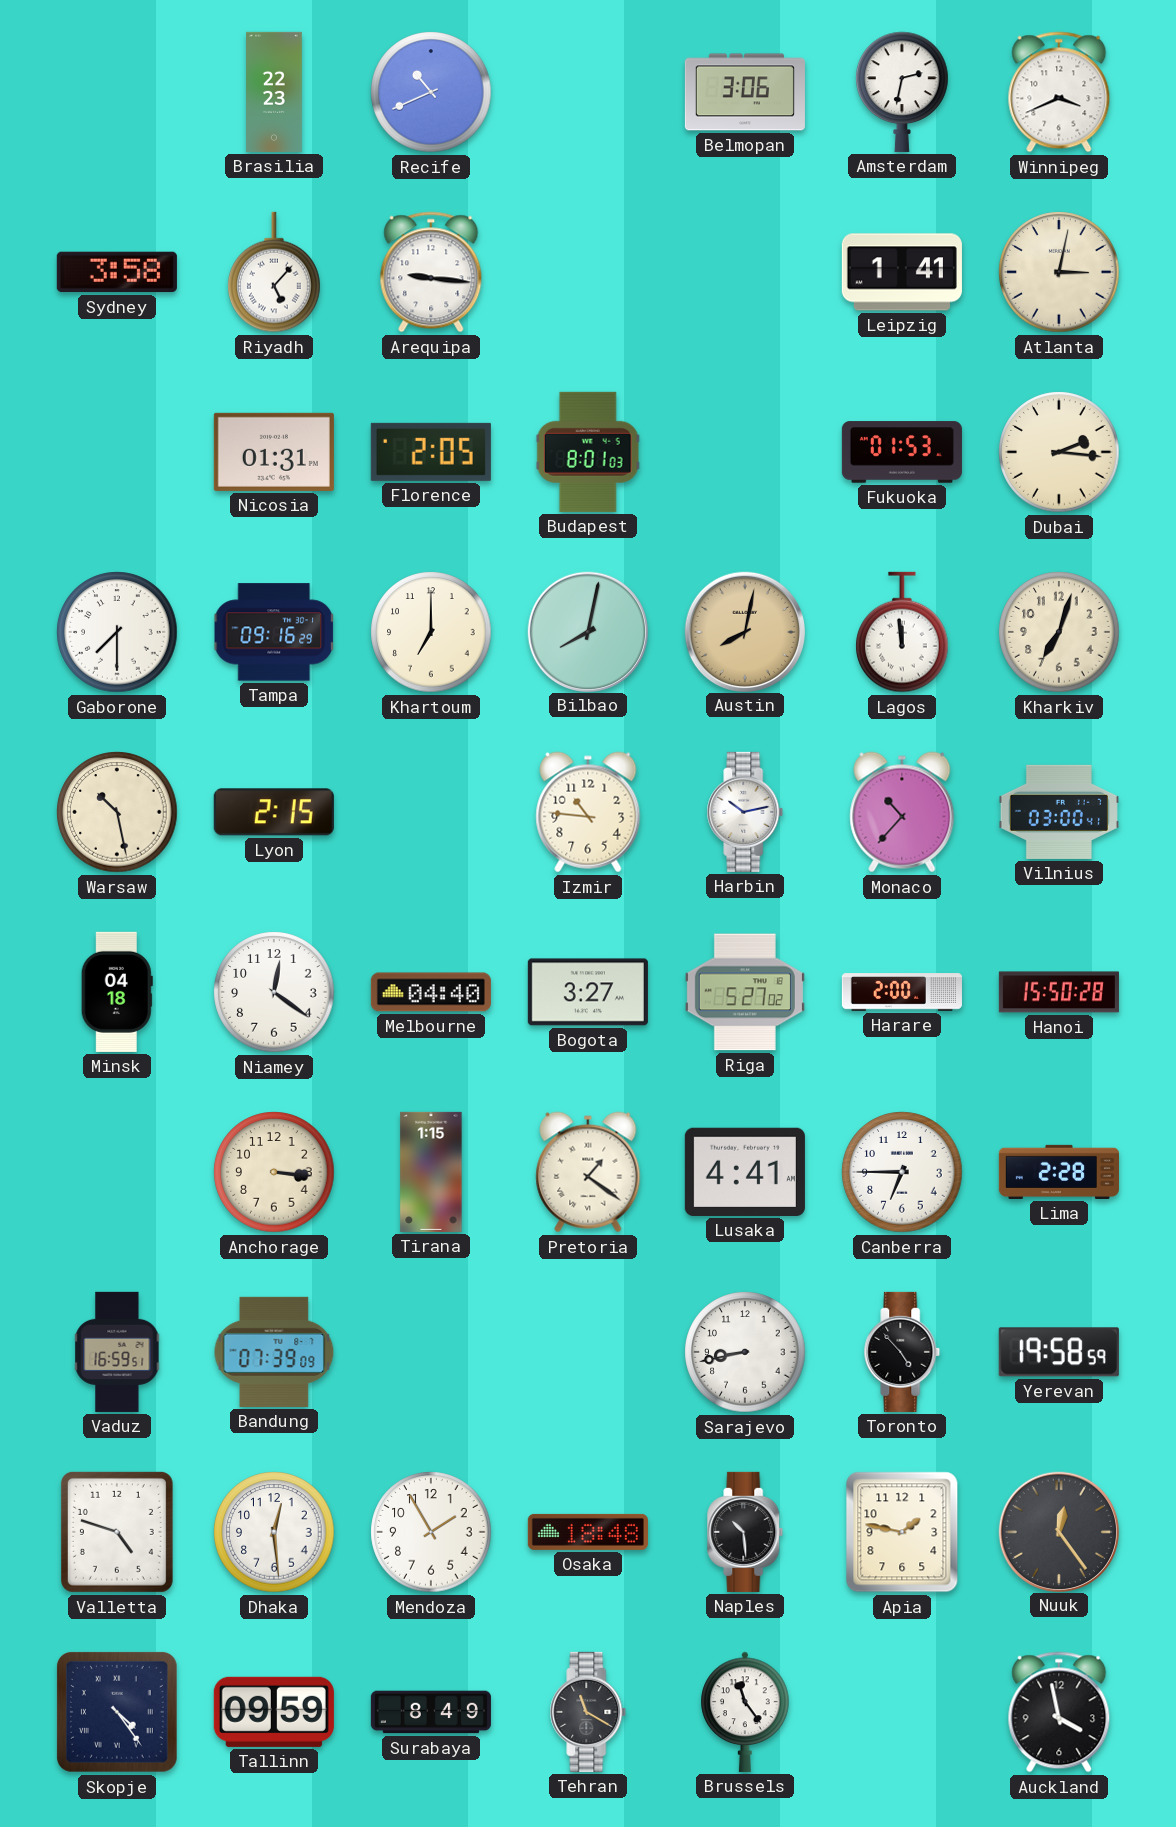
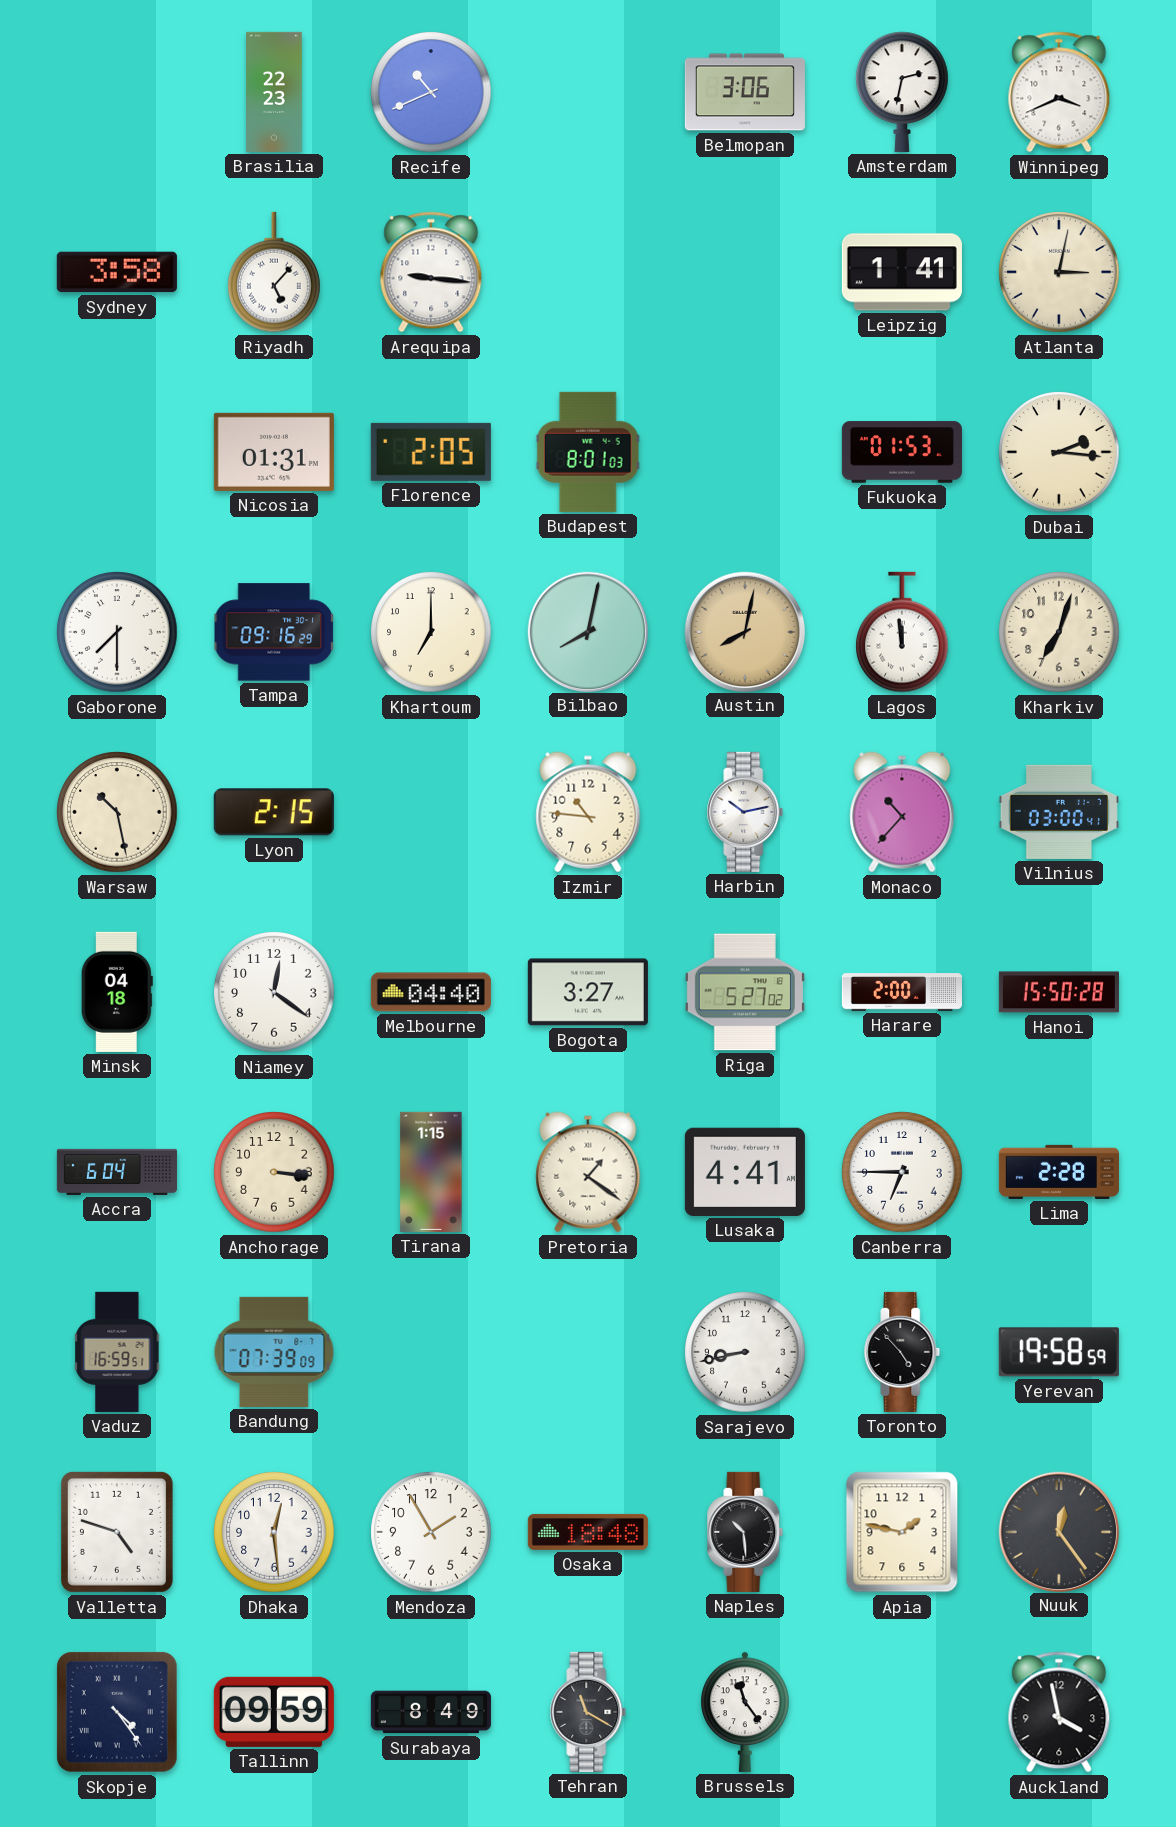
Accra: none -> 6:04 (117, 1172)
